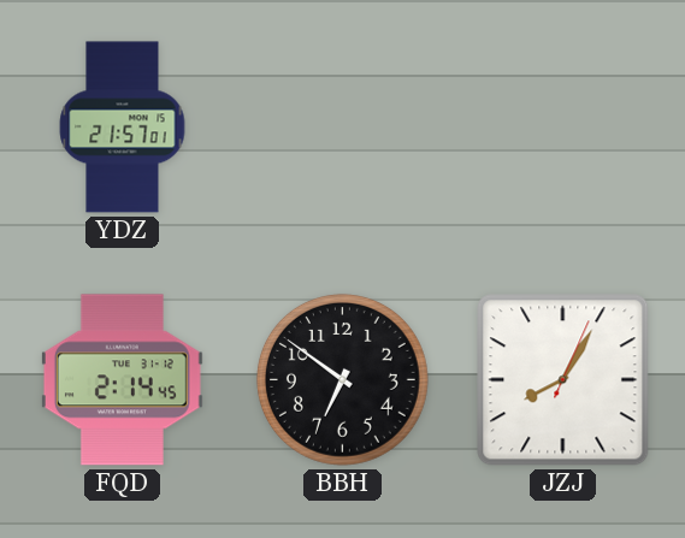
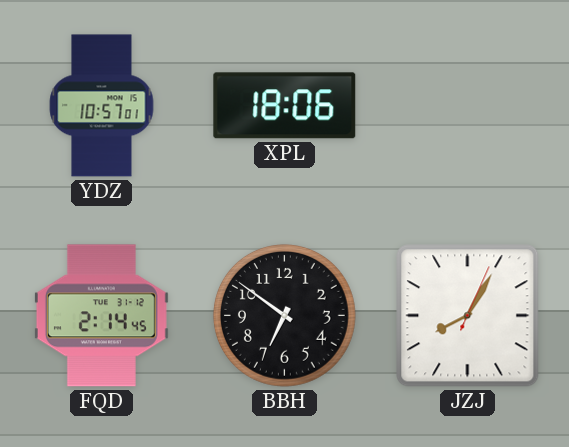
YDZ: 21:57 -> 10:57 (102, 106)
XPL: none -> 18:06 (285, 106)
